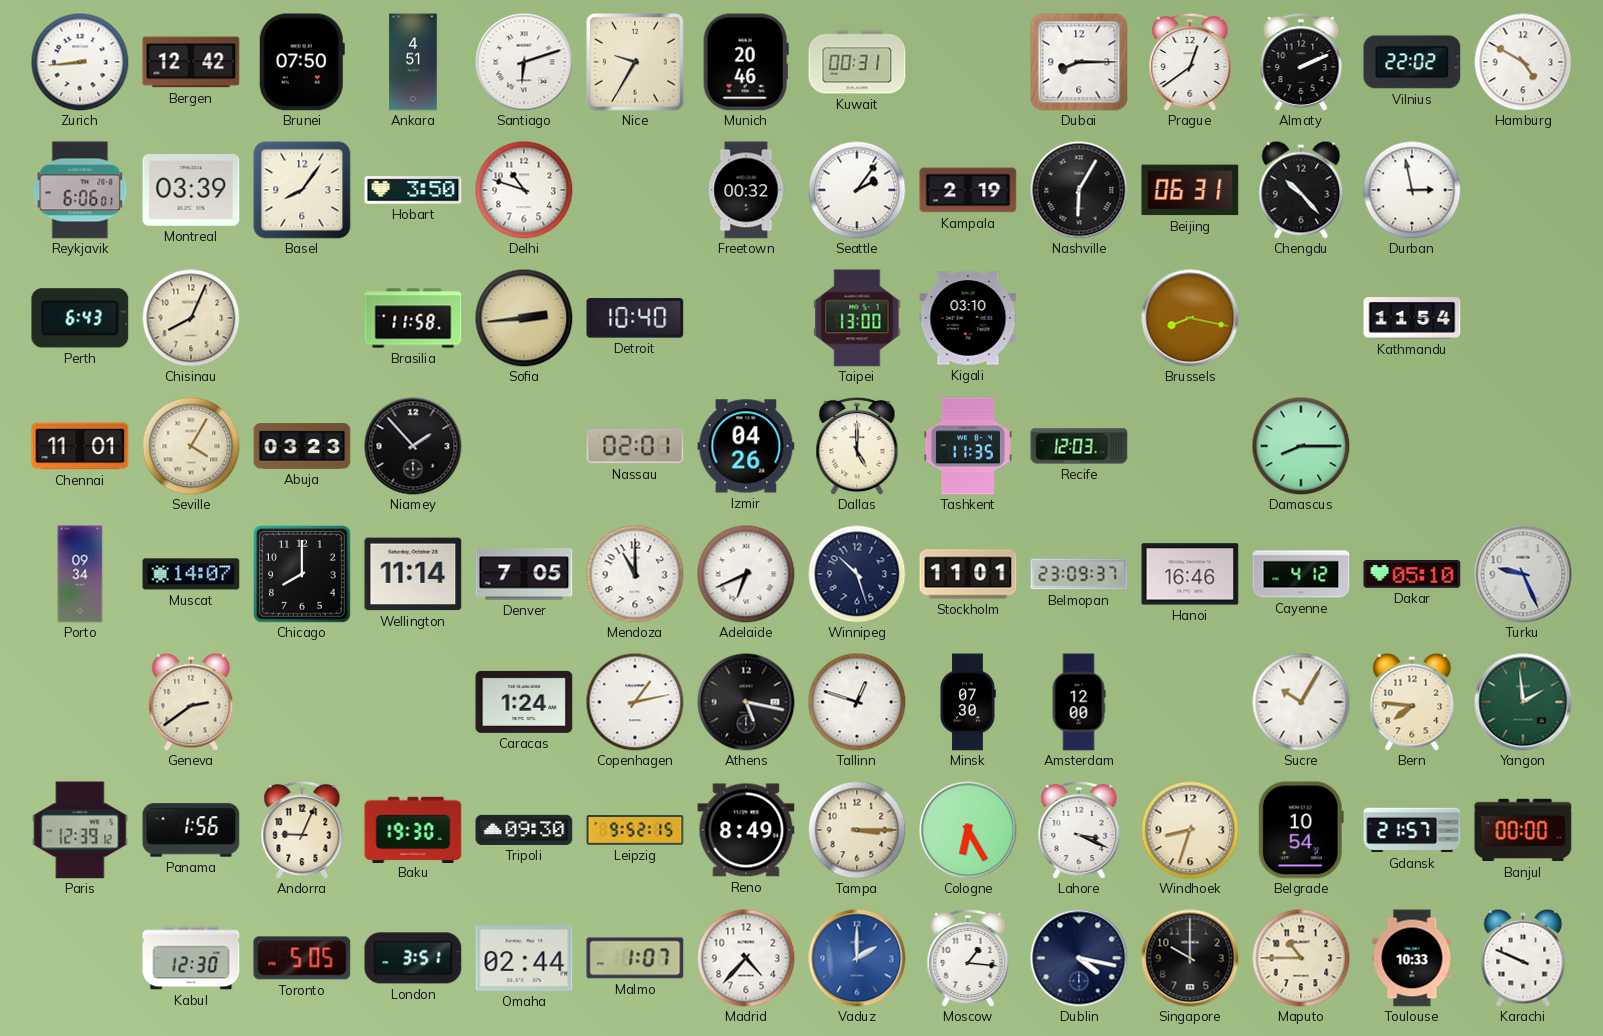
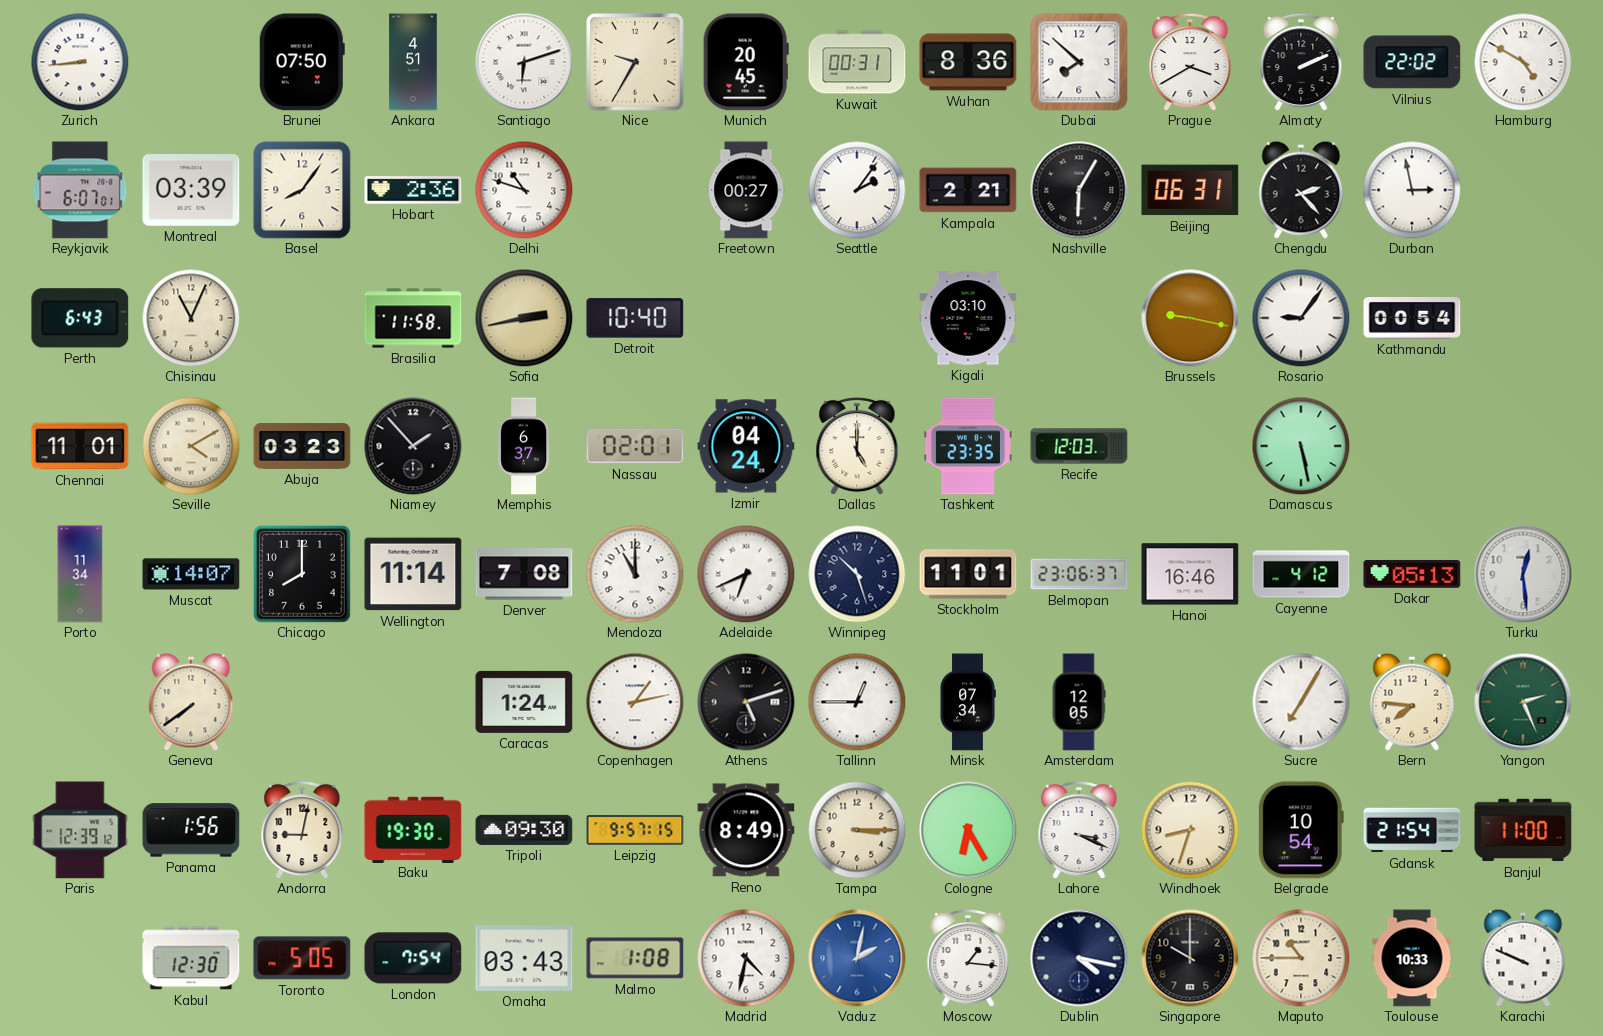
Bergen: 12:42 -> none (191, 62)
Munich: 20:46 -> 20:45 (746, 62)
Wuhan: none -> 8:36 (968, 62)
Dubai: 8:15 -> 7:52 (1079, 62)
Prague: 12:39 -> 3:40 (1190, 62)
Reykjavik: 6:06 -> 6:07 (80, 190)
Hobart: 3:50 -> 2:36 (413, 190)
Freetown: 00:32 -> 00:27 (746, 190)
Kampala: 2:19 -> 2:21 (968, 190)
Chengdu: 10:23 -> 2:23 (1301, 190)
Chisinau: 8:04 -> 11:04 (191, 318)
Sofia: 2:44 -> 2:43 (524, 318)
Taipei: 13:00 -> none (857, 318)
Brussels: 8:17 -> 9:17 (1190, 318)
Rosario: none -> 9:06 (1301, 318)
Kathmandu: 11:54 -> 00:54 (1412, 318)
Seville: 4:05 -> 4:10 (191, 446)
Memphis: none -> 6:37 (524, 446)
Izmir: 04:26 -> 04:24 (746, 446)
Tashkent: 11:35 -> 23:35 (968, 446)
Damascus: 8:15 -> 5:28 (1301, 446)
Porto: 09:34 -> 11:34 (80, 574)
Denver: 7:05 -> 7:08 (524, 574)
Belmopan: 23:09 -> 23:06 (1079, 574)
Dakar: 05:10 -> 05:13 (1412, 574)
Turku: 9:26 -> 12:29 (1523, 574)
Geneva: 2:39 -> 7:39 (191, 702)
Athens: 5:17 -> 5:12 (746, 702)
Tallinn: 12:48 -> 12:45 (857, 702)
Minsk: 07:30 -> 07:34 (968, 702)
Amsterdam: 12:00 -> 12:05 (1079, 702)
Sucre: 10:05 -> 7:05 (1301, 702)
Yangon: 1:59 -> 2:26 (1523, 702)
Andorra: 9:04 -> 9:02 (302, 830)
Leipzig: 9:52 -> 9:57 (635, 830)
Gdansk: 21:57 -> 21:54 (1412, 830)
Banjul: 00:00 -> 11:00 (1523, 830)
London: 3:51 -> 7:54 (413, 958)
Omaha: 02:44 -> 03:43 (524, 959)
Malmo: 1:07 -> 1:08 (635, 958)
Madrid: 4:37 -> 4:32 (746, 958)
Vaduz: 2:00 -> 2:02 (857, 958)
